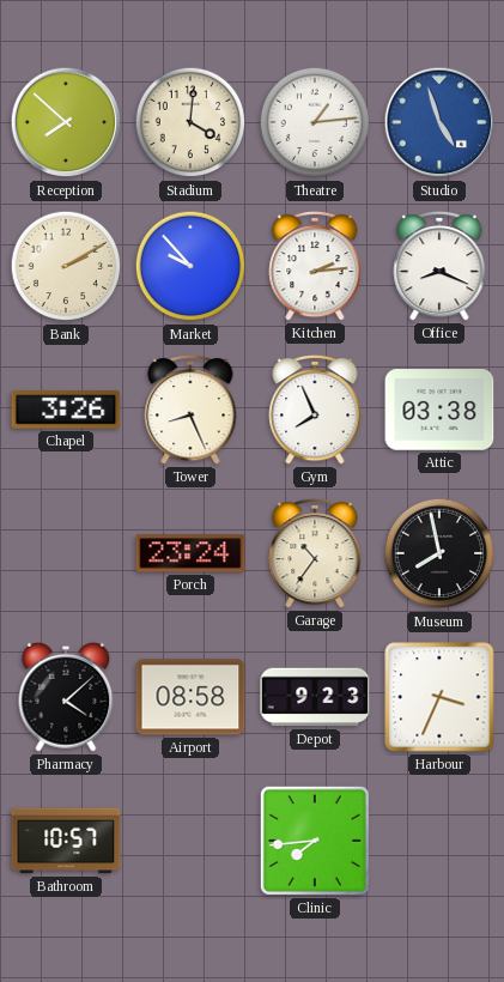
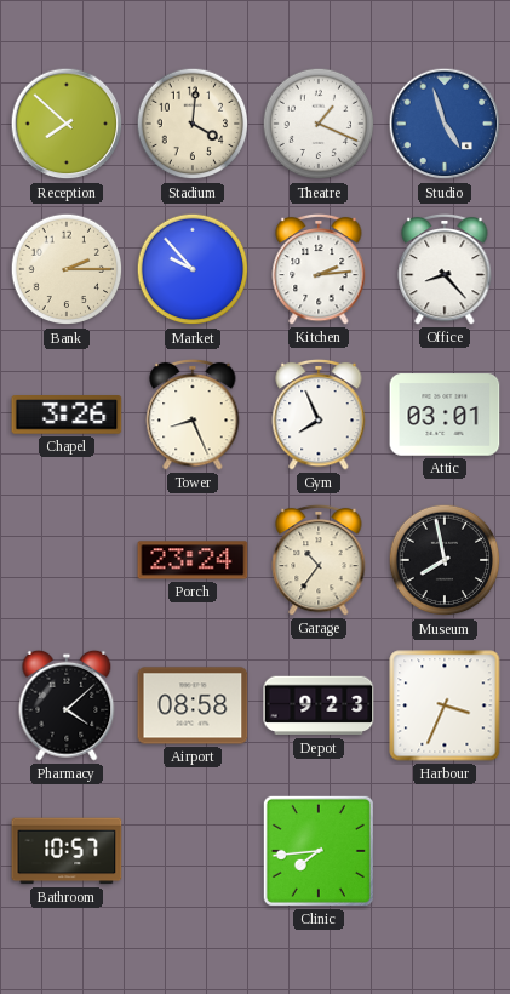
Theatre: 1:14 -> 1:19 (319, 124)
Bank: 2:10 -> 2:15 (67, 269)
Office: 8:19 -> 8:23 (445, 269)
Attic: 03:38 -> 03:01 (445, 415)
